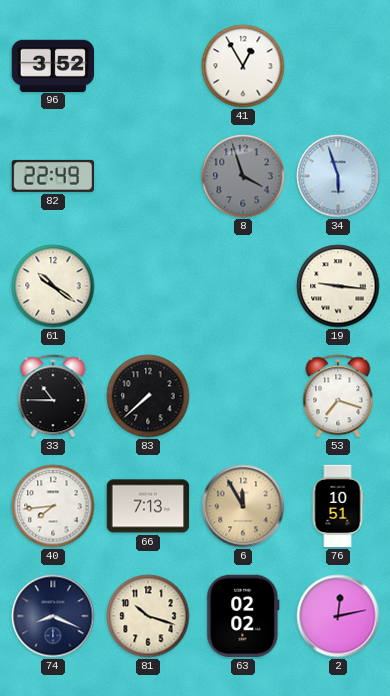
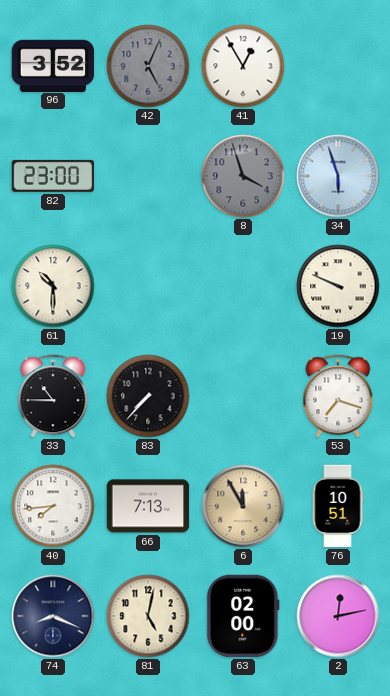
42: none -> 5:04 (148, 66)
82: 22:49 -> 23:00 (53, 176)
61: 10:21 -> 10:30 (53, 286)
19: 9:16 -> 9:49 (338, 286)
83: 7:38 -> 7:37 (148, 396)
81: 10:18 -> 5:02 (148, 616)
63: 02:02 -> 02:00 (243, 616)
